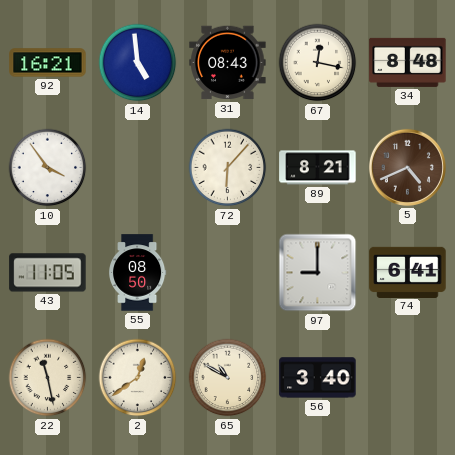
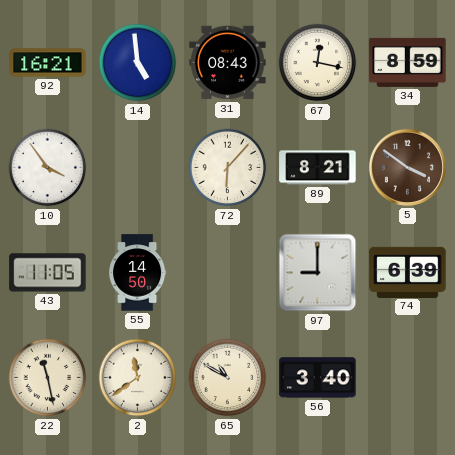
34: 8:48 -> 8:59 (408, 62)
5: 4:41 -> 3:51 (407, 167)
55: 08:50 -> 14:50 (137, 273)
74: 6:41 -> 6:39 (408, 272)
2: 12:39 -> 11:39 (138, 378)
